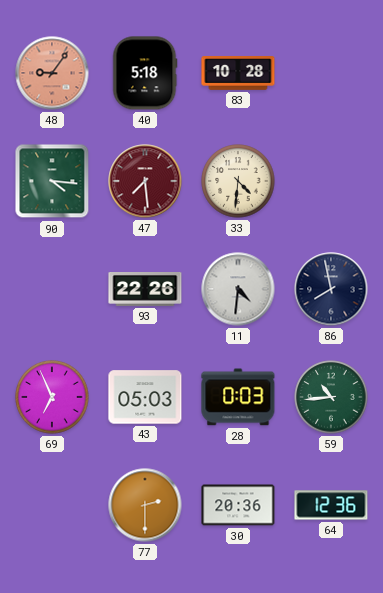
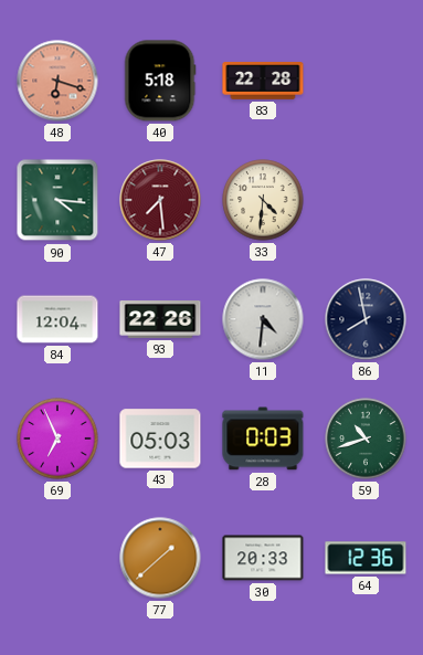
48: 9:06 -> 6:18 (57, 81)
83: 10:28 -> 22:28 (263, 81)
84: none -> 12:04 (57, 319)
59: 10:44 -> 10:42 (366, 439)
77: 2:30 -> 1:38 (160, 558)
30: 20:36 -> 20:33 (263, 558)
